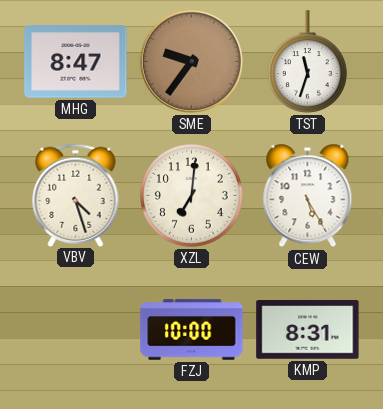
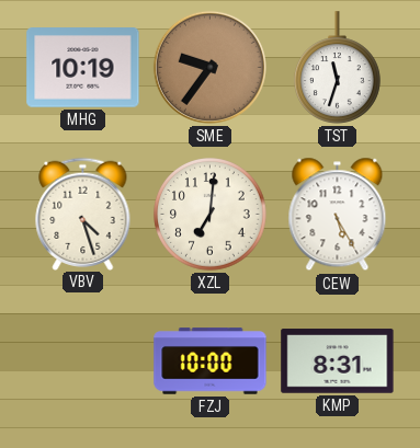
MHG: 8:47 -> 10:19 (83, 68)
